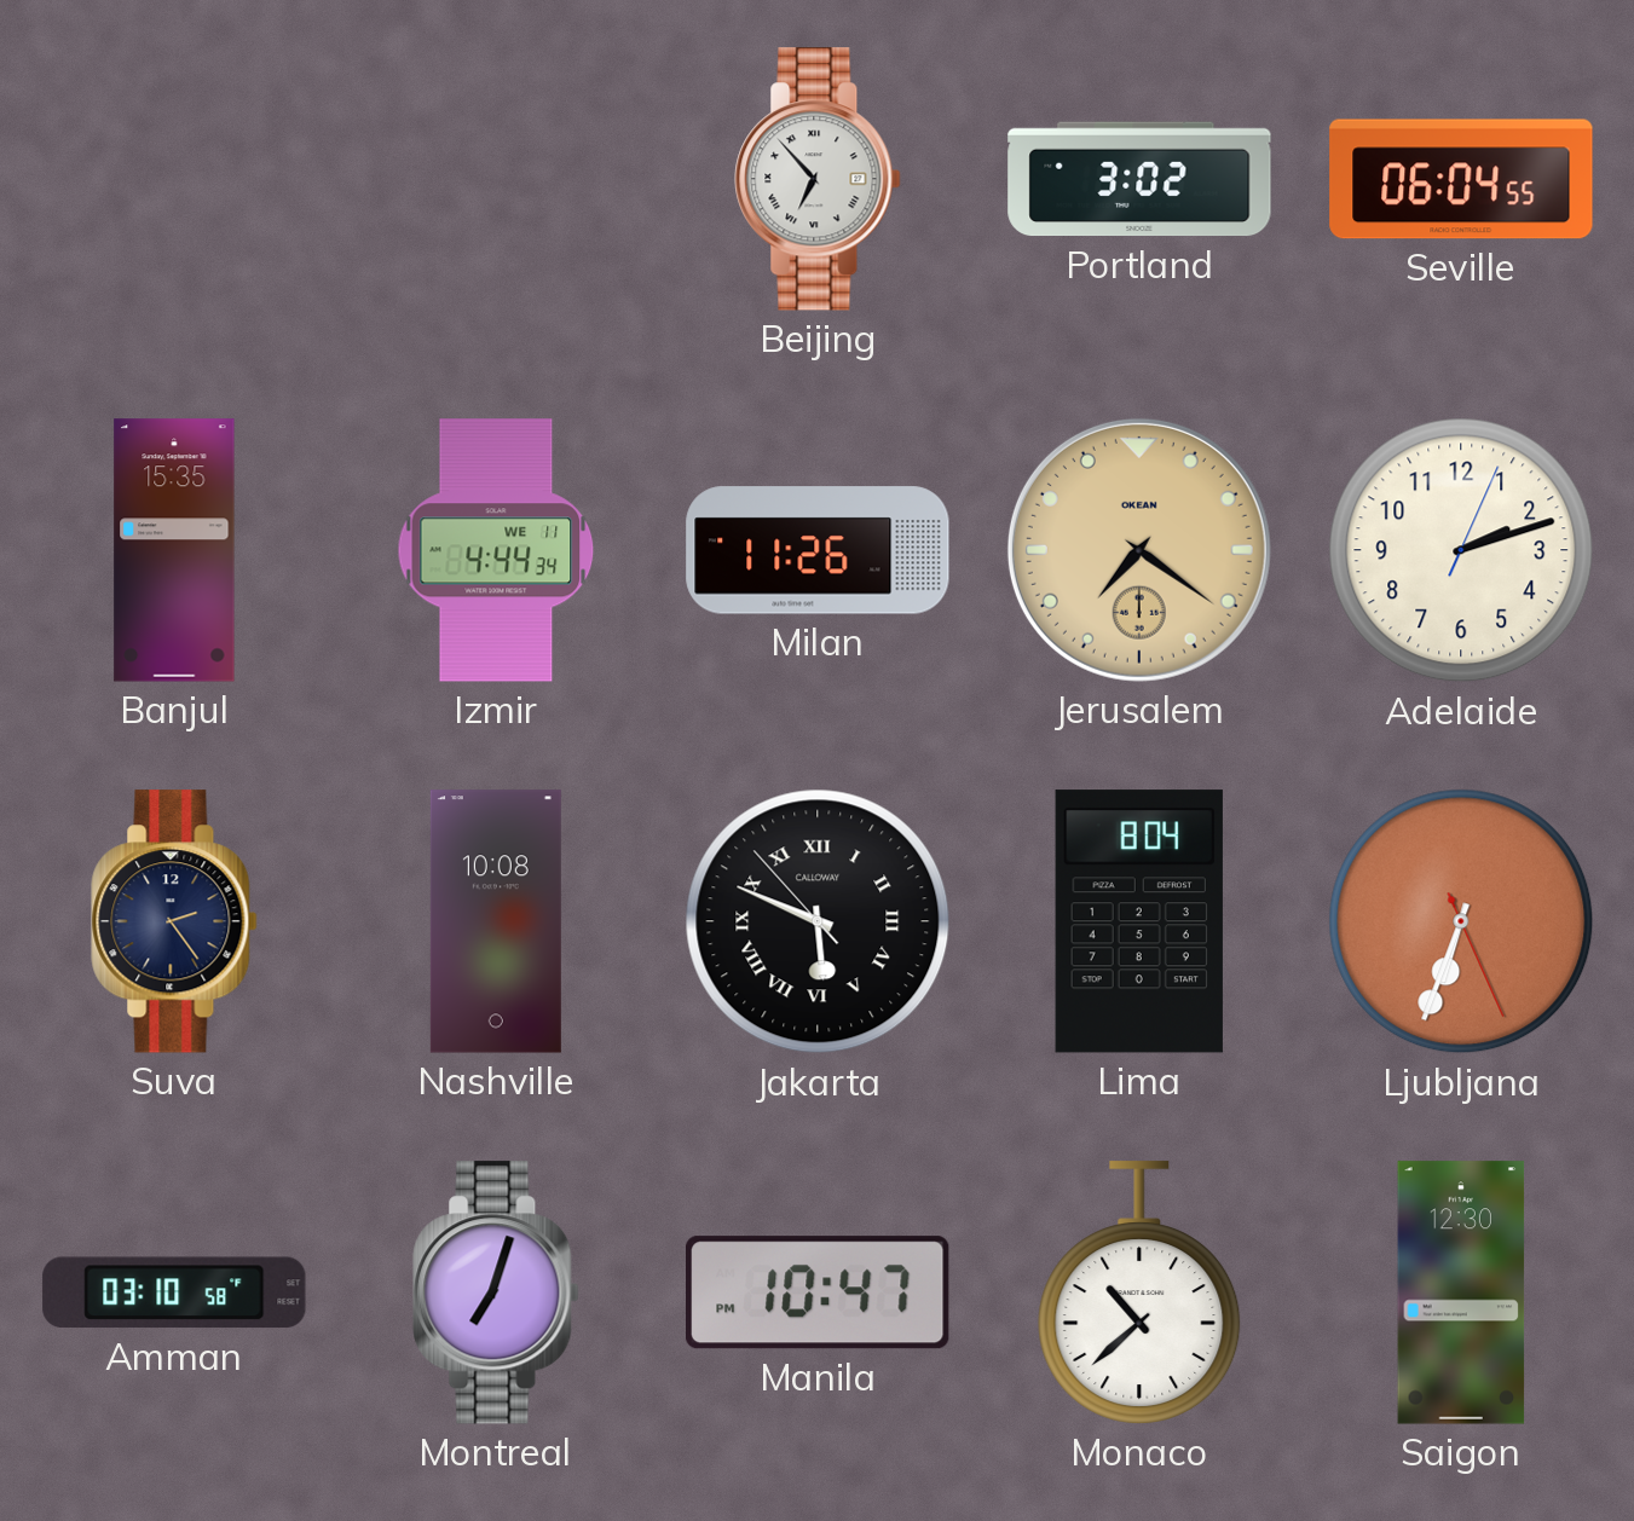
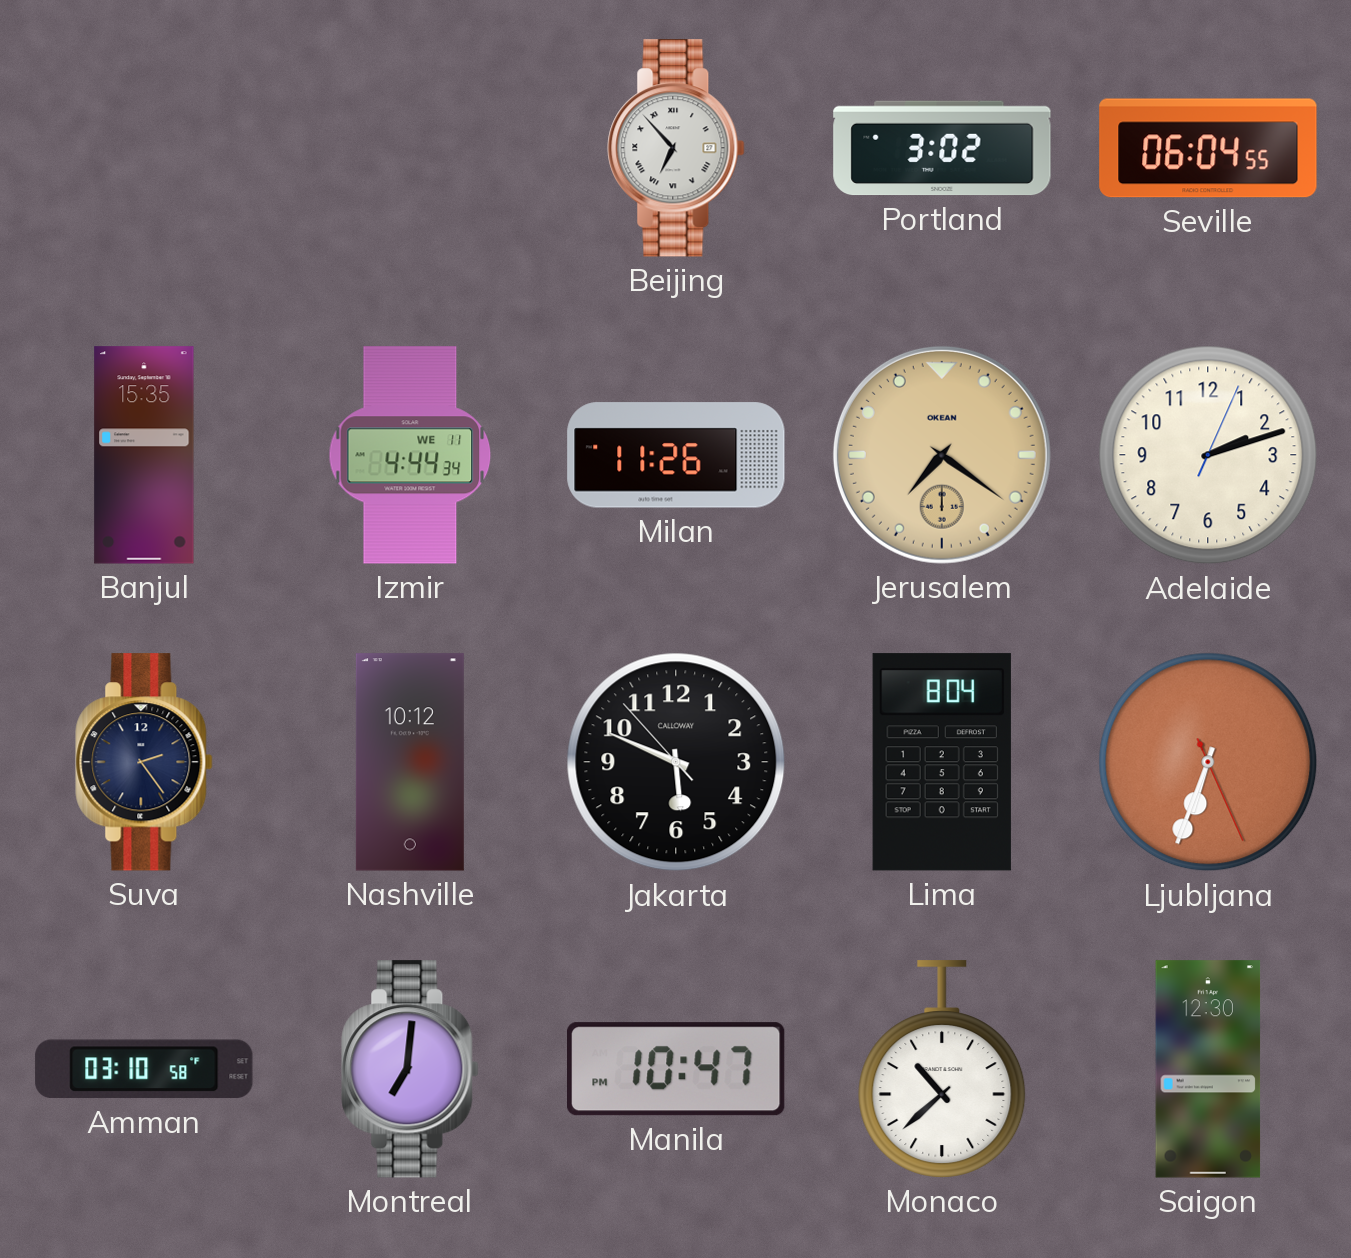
Nashville: 10:08 -> 10:12 (410, 762)
Jakarta numerals: Roman -> Arabic (676, 762)
Montreal: 7:03 -> 7:01 (410, 1069)
